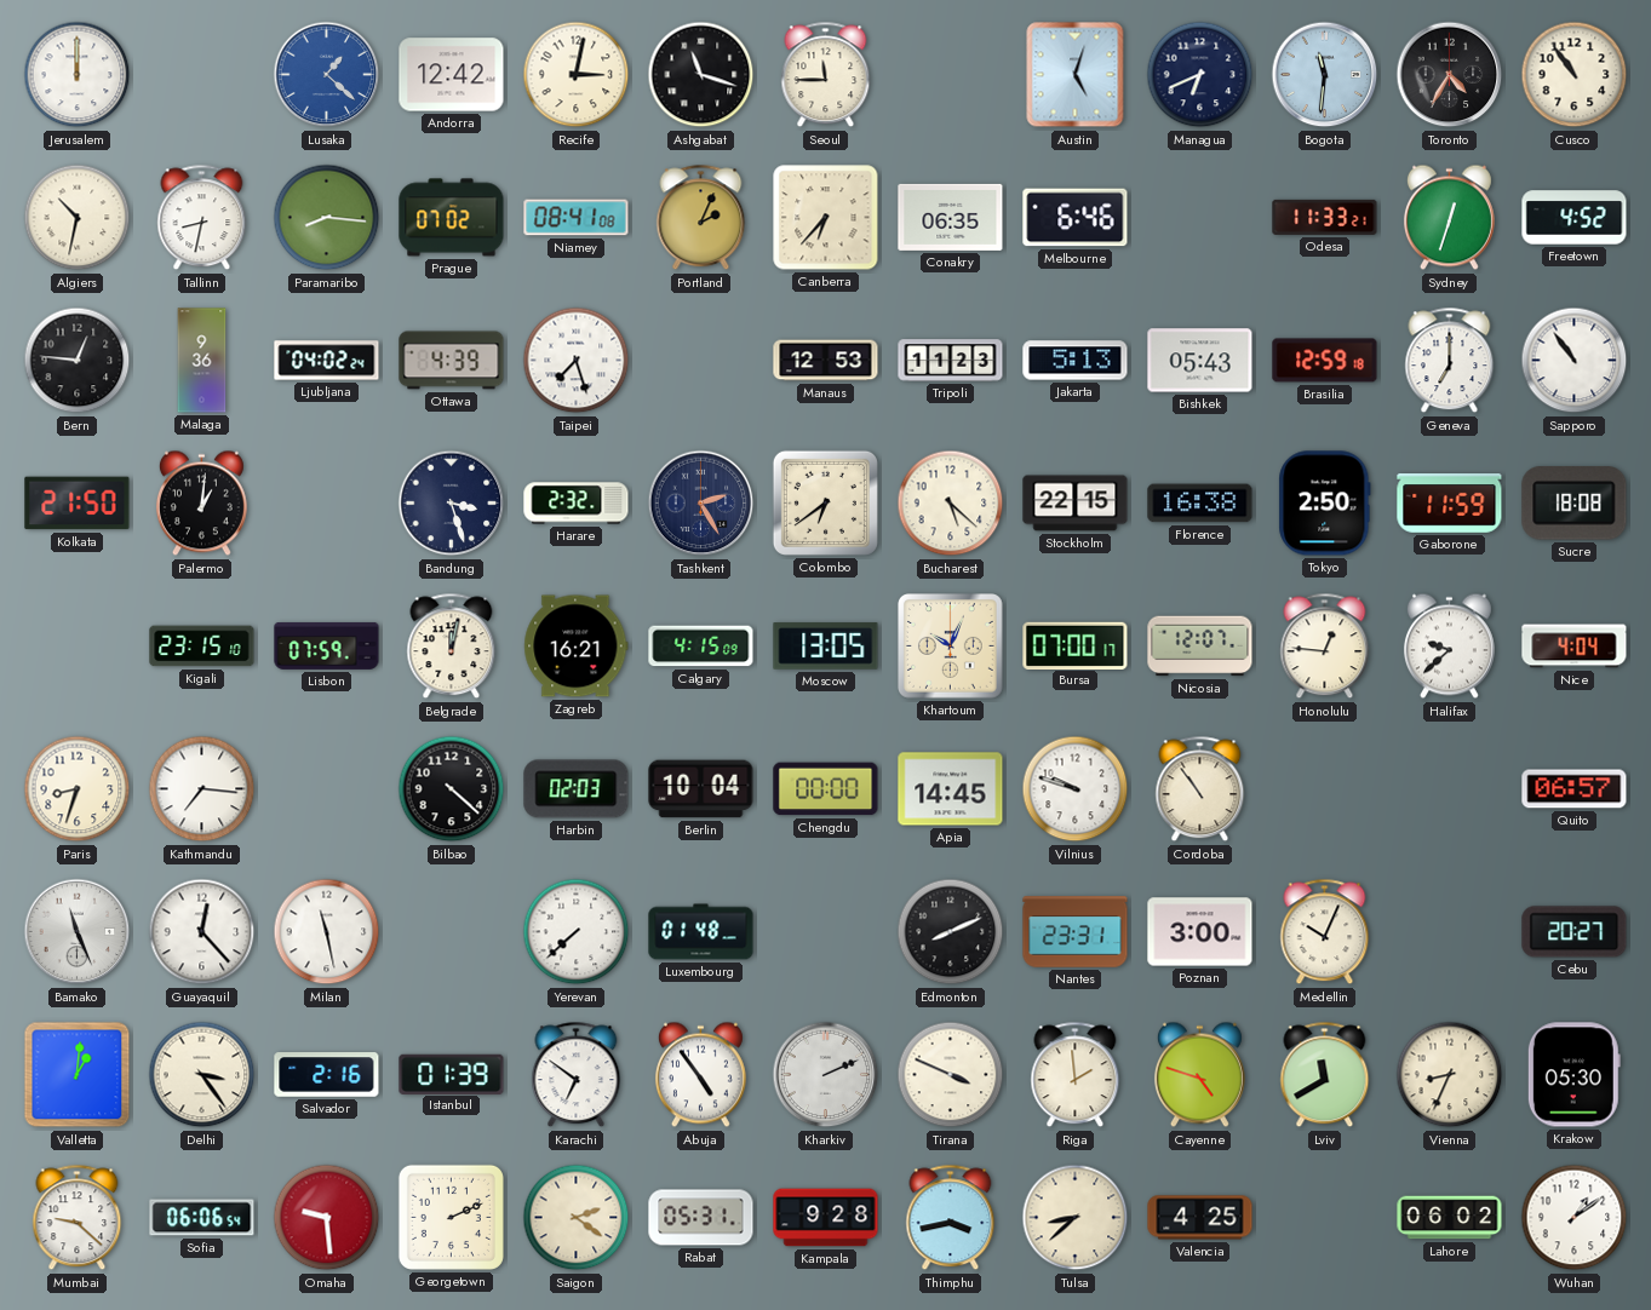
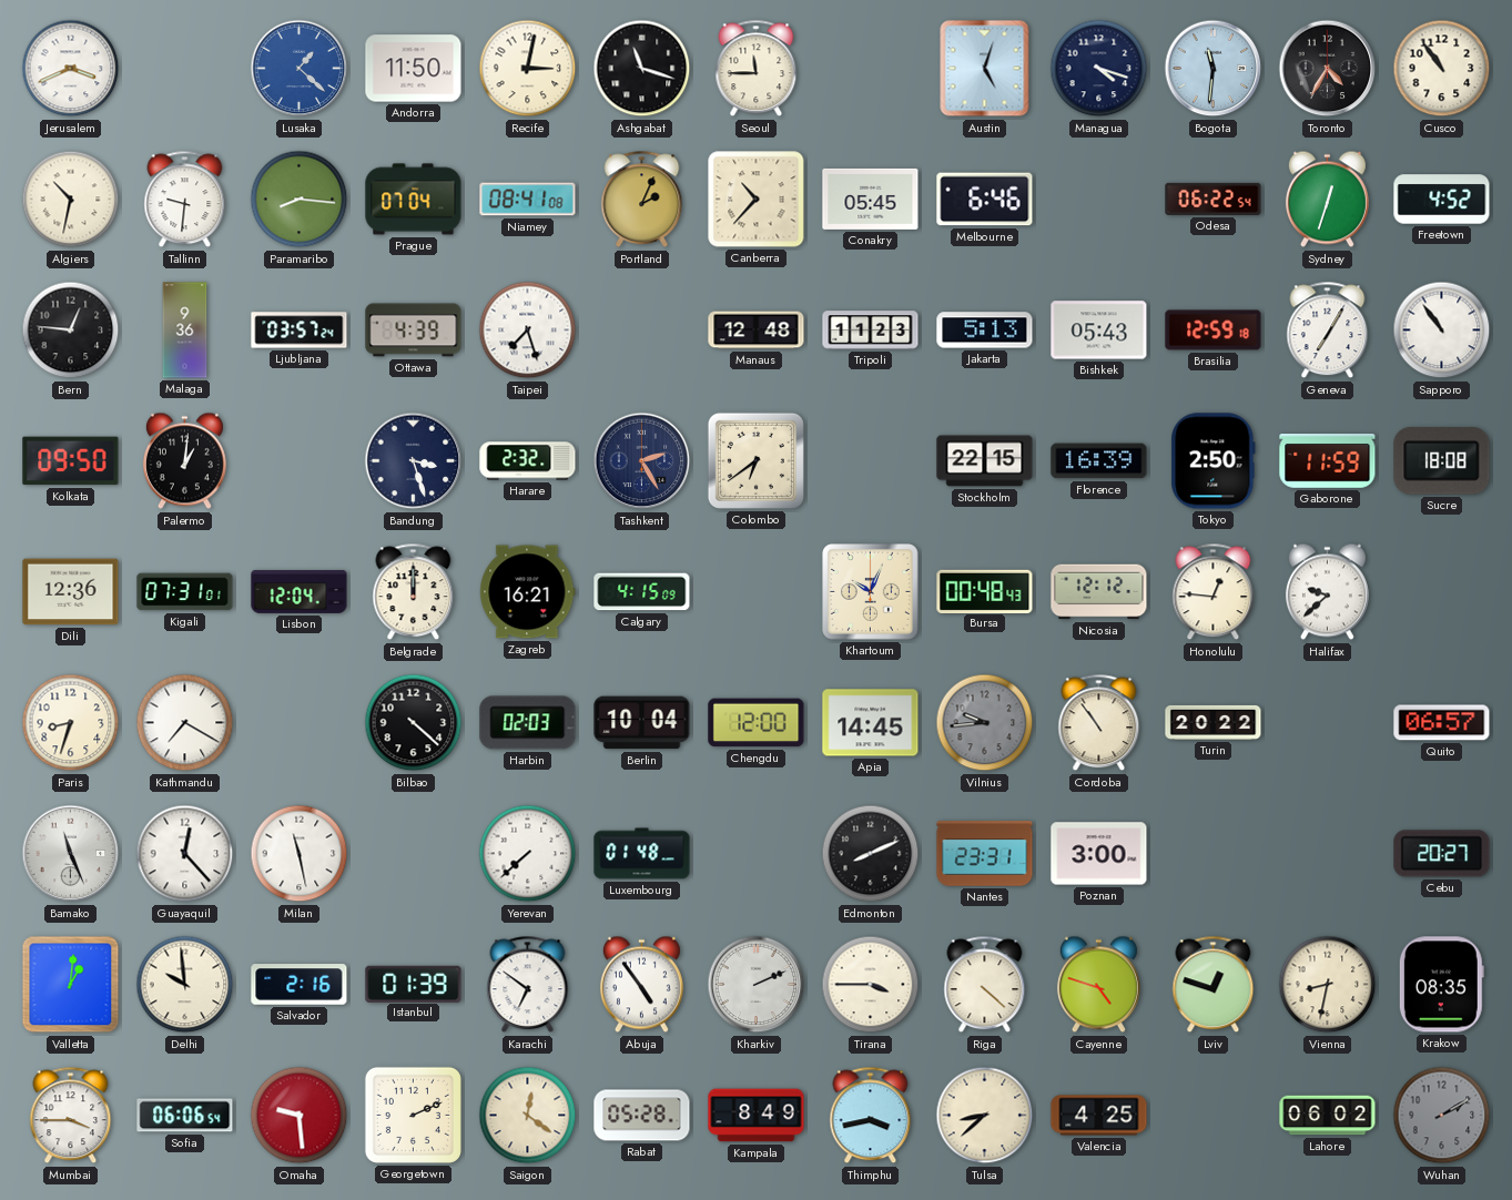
Jerusalem: 12:00 -> 3:41 (71, 69)
Andorra: 12:42 -> 11:50 (414, 69)
Managua: 6:41 -> 4:18 (1099, 69)
Tallinn: 8:32 -> 9:31 (185, 200)
Prague: 07:02 -> 07:04 (414, 200)
Canberra: 6:37 -> 10:37 (757, 200)
Conakry: 06:35 -> 05:45 (871, 199)
Odesa: 11:33 -> 06:22 (1214, 199)
Ljubljana: 04:02 -> 03:57 (300, 330)
Manaus: 12:53 -> 12:48 (757, 330)
Geneva: 7:00 -> 7:05 (1328, 330)
Kolkata: 21:50 -> 09:50 (71, 461)
Bucharest: 5:22 -> none (951, 504)
Florence: 16:38 -> 16:39 (1099, 461)
Dili: none -> 12:36 (71, 592)
Kigali: 23:15 -> 07:31 (185, 592)
Lisbon: 07:59 -> 12:04 (300, 591)
Belgrade: 12:02 -> 12:00 (414, 592)
Moscow: 13:05 -> none (826, 647)
Bursa: 07:00 -> 00:48 (985, 591)
Nicosia: 12:07 -> 12:12 (1099, 592)
Nice: 4:04 -> none (1575, 647)
Kathmandu: 7:16 -> 7:20 (185, 723)
Chengdu: 00:00 -> 12:00 (757, 723)
Vilnius: 9:48 -> 9:44 (985, 723)
Vilnius dial: white -> grey (985, 723)
Turin: none -> 20:22 (1214, 722)
Medellin: 10:04 -> none (1325, 932)
Delhi: 3:24 -> 9:59 (185, 985)
Tirana: 3:49 -> 3:45 (871, 985)
Riga: 1:59 -> 4:22 (985, 985)
Lviv: 11:40 -> 12:48 (1214, 985)
Vienna: 8:34 -> 8:32 (1328, 985)
Krakow: 05:30 -> 08:35 (1441, 985)
Mumbai: 9:22 -> 3:45 (71, 1116)
Saigon: 2:21 -> 12:21 (528, 1116)
Rabat: 05:31 -> 05:28 (642, 1116)
Kampala: 9:28 -> 8:49 (757, 1116)
Wuhan: 1:09 -> 2:10 (1442, 1116)
Wuhan dial: white -> grey (1442, 1116)
